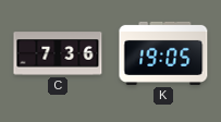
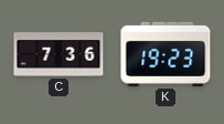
K: 19:05 -> 19:23 (166, 54)
